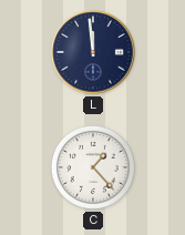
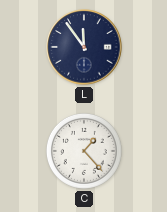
L: 11:59 -> 11:54 (84, 47)
